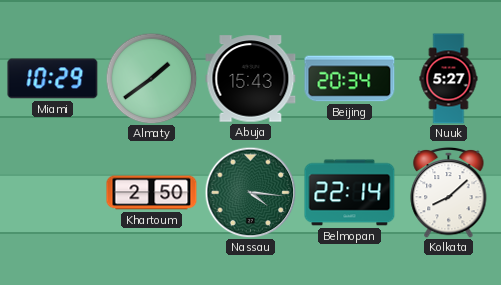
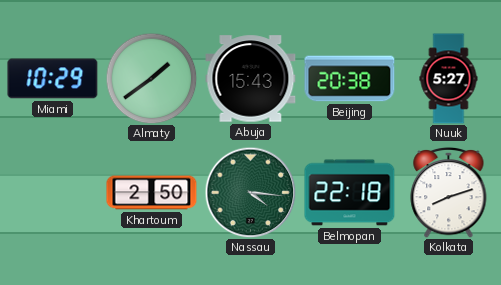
Beijing: 20:34 -> 20:38 (350, 79)
Belmopan: 22:14 -> 22:18 (350, 193)
Kolkata: 8:08 -> 8:12 (449, 192)
